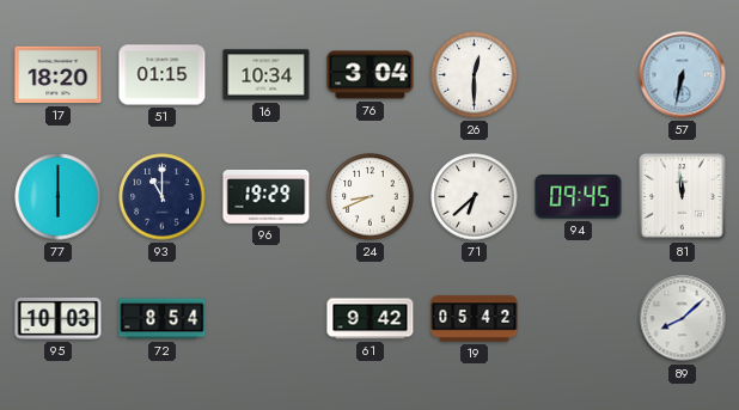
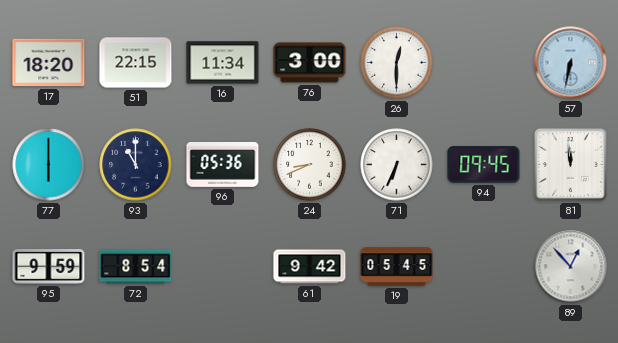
51: 01:15 -> 22:15 (136, 63)
16: 10:34 -> 11:34 (223, 63)
76: 3:04 -> 3:00 (310, 63)
96: 19:29 -> 05:36 (223, 165)
71: 6:38 -> 6:34 (397, 165)
95: 10:03 -> 9:59 (49, 267)
19: 05:42 -> 05:45 (397, 267)
89: 8:08 -> 12:53 (571, 267)
